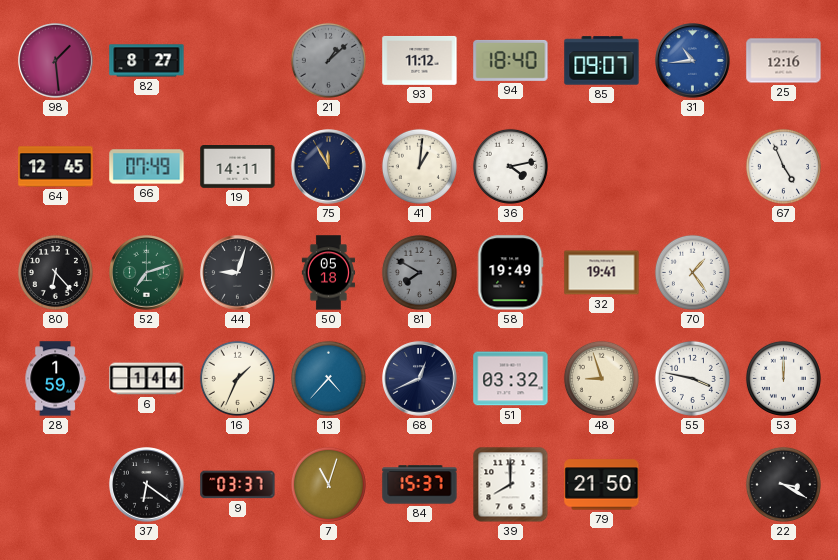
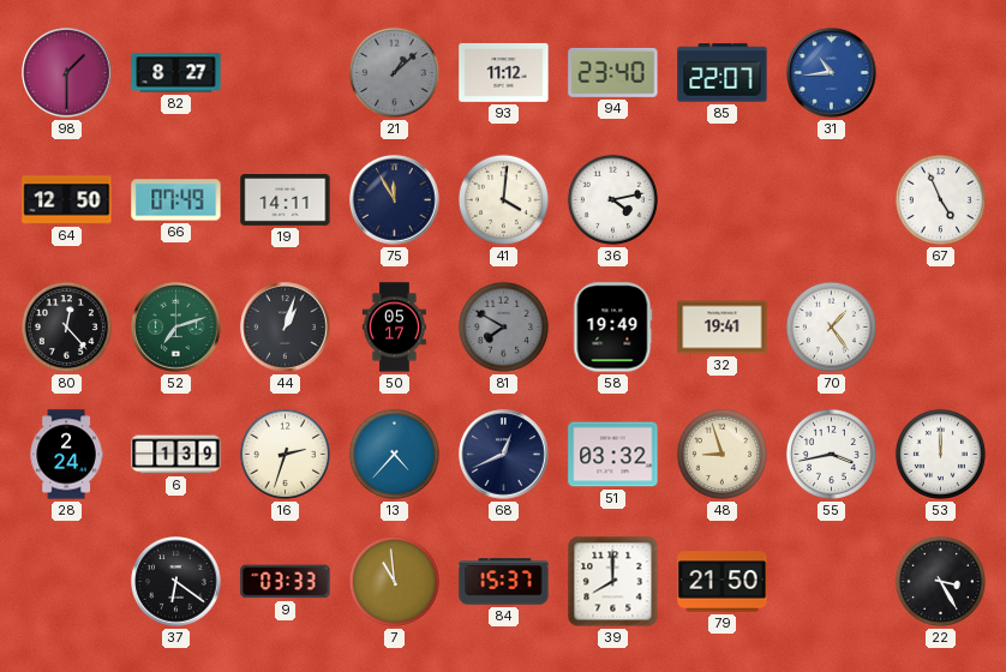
98: 1:29 -> 1:30 (67, 73)
94: 18:40 -> 23:40 (613, 72)
85: 09:07 -> 22:07 (723, 73)
25: 12:16 -> none (784, 61)
64: 12:45 -> 12:50 (67, 200)
41: 1:01 -> 4:01 (503, 199)
80: 6:23 -> 12:23 (66, 326)
44: 9:03 -> 1:03 (286, 328)
50: 05:18 -> 05:17 (394, 328)
28: 1:59 -> 2:24 (66, 455)
6: 1:44 -> 1:39 (176, 455)
16: 1:34 -> 2:33 (285, 454)
55: 3:47 -> 3:43 (831, 454)
9: 03:37 -> 03:33 (286, 582)
7: 11:03 -> 10:59 (394, 581)
22: 3:20 -> 3:25 (940, 581)
